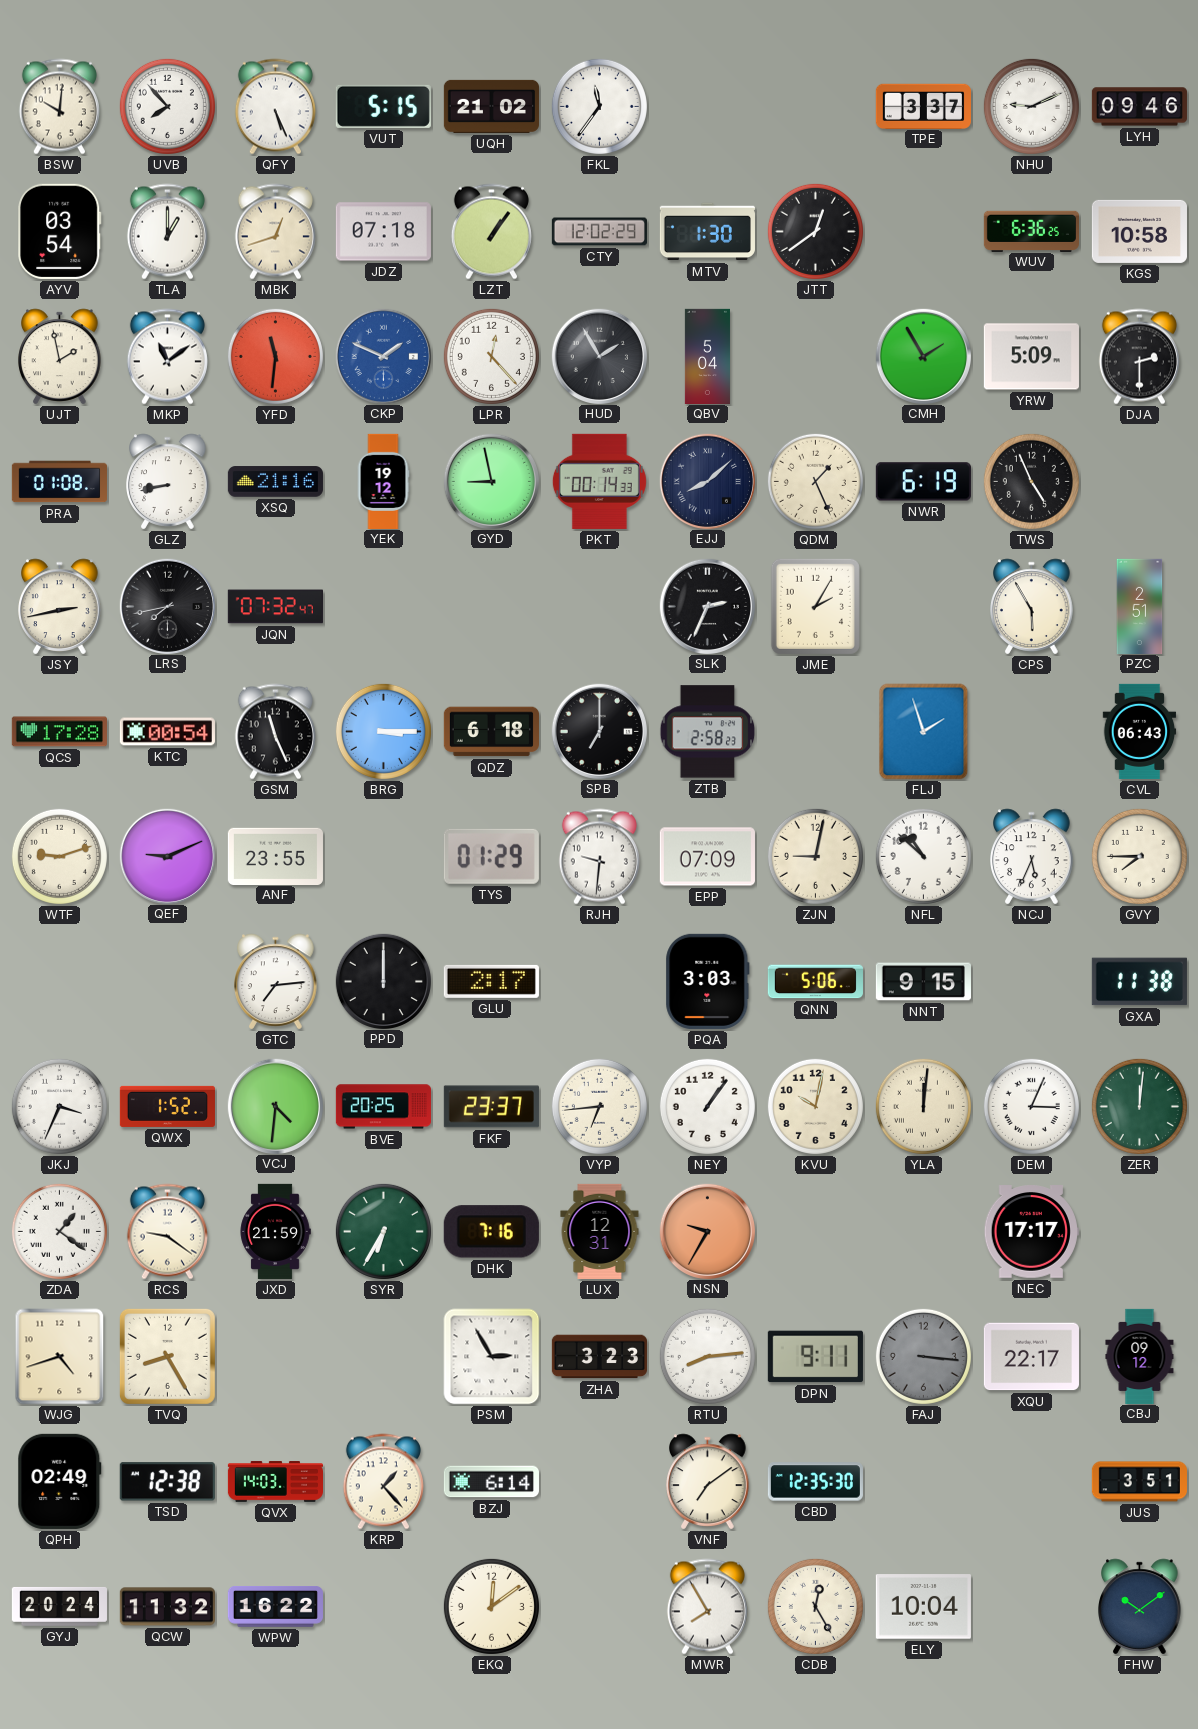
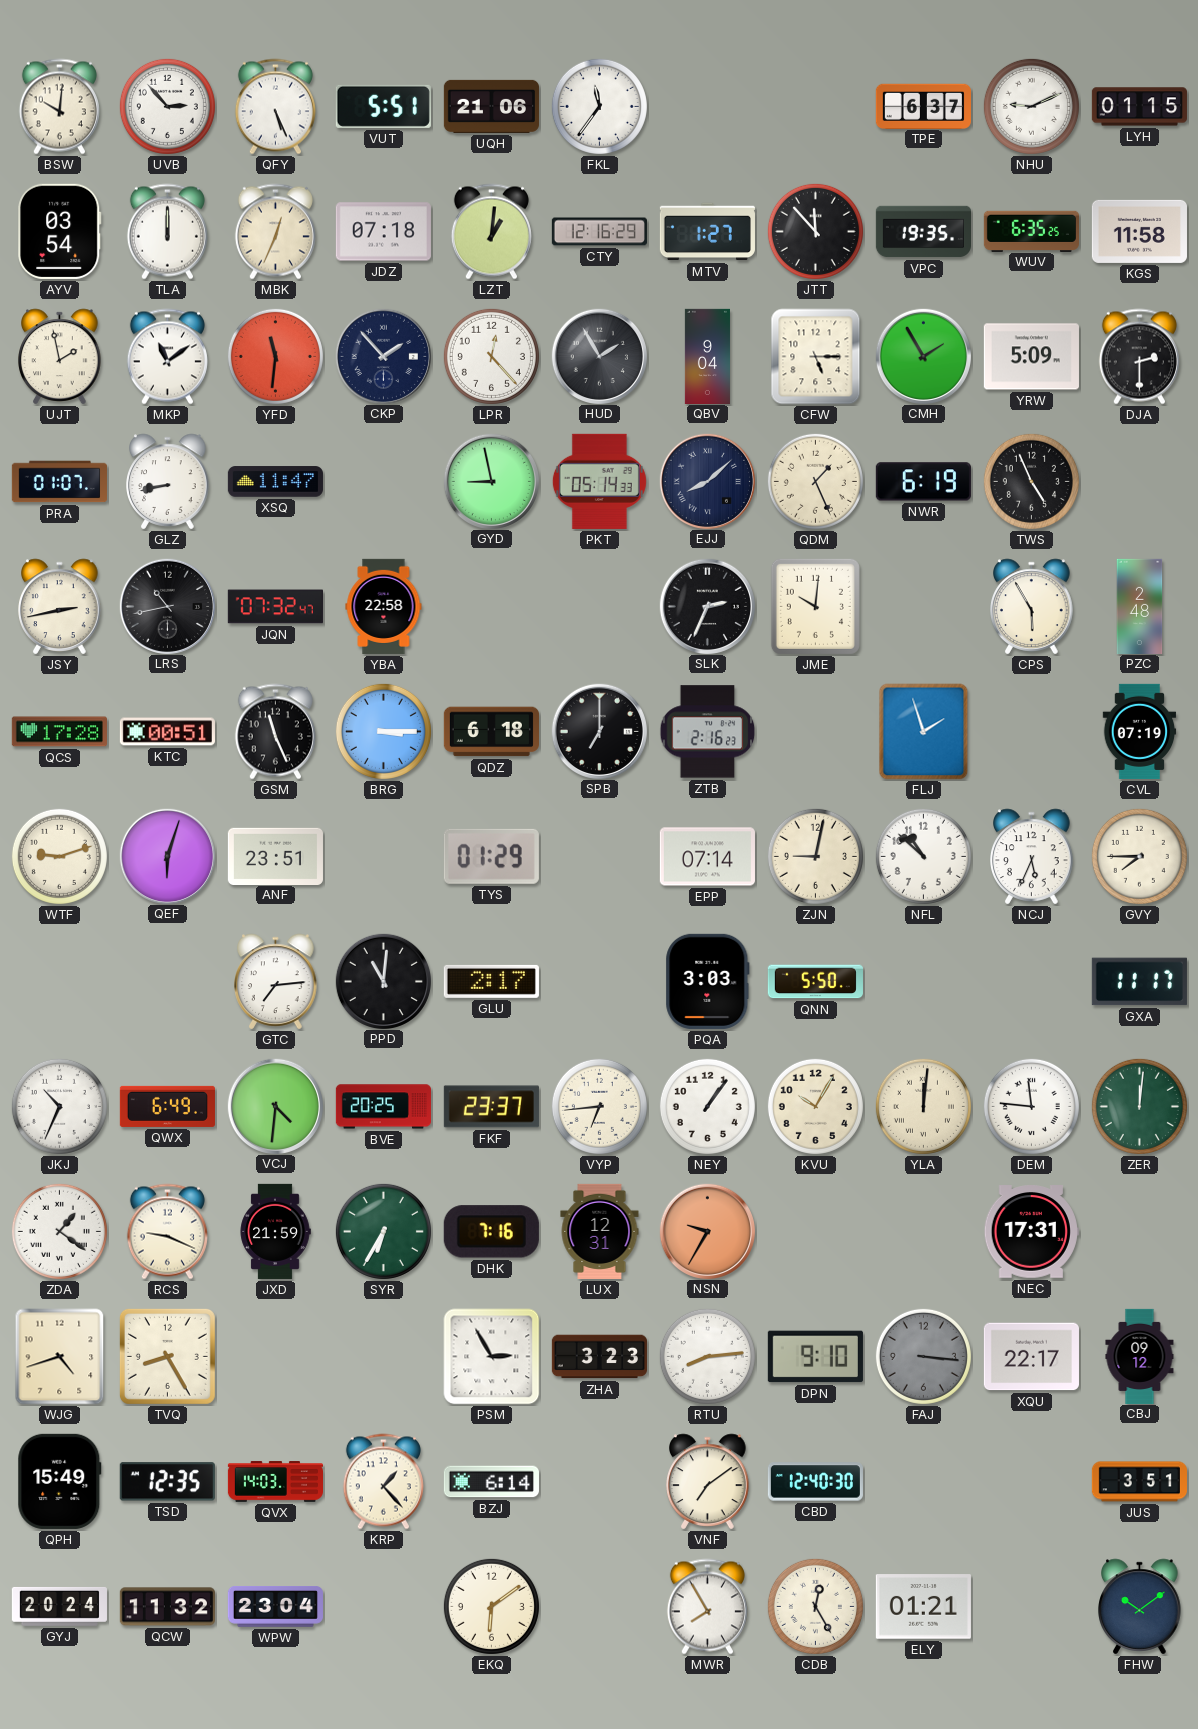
UVB: 7:53 -> 2:53 (167, 106)
VUT: 5:15 -> 5:51 (383, 106)
UQH: 21:02 -> 21:06 (491, 106)
TPE: 3:37 -> 6:37 (923, 106)
LYH: 09:46 -> 01:15 (1139, 107)
TLA: 1:00 -> 12:00 (167, 232)
MBK: 12:42 -> 12:34 (275, 232)
LZT: 1:06 -> 1:01 (491, 232)
CTY: 12:02 -> 12:16 (599, 232)
MTV: 1:30 -> 1:27 (707, 232)
JTT: 12:39 -> 11:53 (815, 231)
VPC: none -> 19:35 (923, 232)
WUV: 6:36 -> 6:35 (1031, 231)
KGS: 10:58 -> 11:58 (1139, 231)
CKP: 1:49 -> 1:53 (383, 356)
CKP dial: blue -> navy (383, 356)
QBV: 5:04 -> 9:04 (707, 356)
CFW: none -> 5:15 (816, 357)
PRA: 01:08 -> 01:07 (59, 482)
XSQ: 21:16 -> 11:47 (275, 482)
YEK: 19:12 -> none (383, 481)
PKT: 00:14 -> 05:14 (599, 481)
LRS: 7:43 -> 10:43 (167, 606)
YBA: none -> 22:58 (384, 606)
JME: 2:05 -> 10:01 (815, 606)
PZC: 2:51 -> 2:48 (1140, 606)
KTC: 00:54 -> 00:51 (167, 732)
ZTB: 2:58 -> 2:16 (708, 732)
CVL: 06:43 -> 07:19 (1140, 731)
QEF: 9:11 -> 6:03 (167, 856)
ANF: 23:55 -> 23:51 (275, 856)
RJH: 9:31 -> none (599, 857)
EPP: 07:09 -> 07:14 (707, 857)
PPD: 12:00 -> 11:01 (383, 981)
QNN: 5:06 -> 5:50 (815, 982)
NNT: 9:15 -> none (923, 982)
GXA: 11:38 -> 11:17 (1139, 982)
JKJ: 3:34 -> 10:34 (59, 1106)
QWX: 1:52 -> 6:49 (167, 1106)
KVU: 10:02 -> 10:05 (815, 1106)
DEM: 3:04 -> 11:46 (1031, 1106)
RCS: 9:21 -> 9:19 (167, 1232)
NEC: 17:17 -> 17:31 (1031, 1232)
DPN: 9:11 -> 9:10 (815, 1357)
QPH: 02:49 -> 15:49 (60, 1481)
TSD: 12:38 -> 12:35 (167, 1482)
CBD: 12:35 -> 12:40 (815, 1482)
WPW: 16:22 -> 23:04 (275, 1607)
EKQ: 12:09 -> 6:09 (491, 1606)
ELY: 10:04 -> 01:21 (923, 1607)
